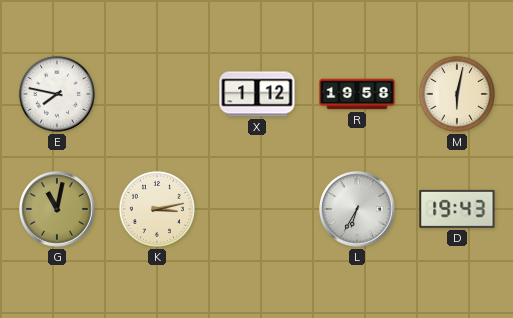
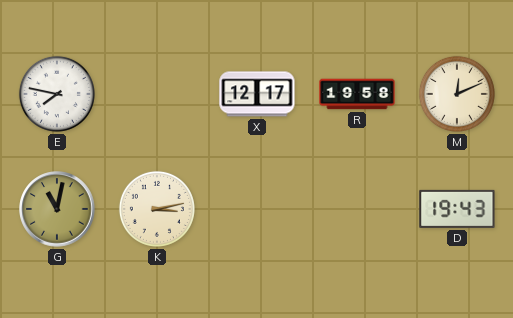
X: 1:12 -> 12:17 (257, 94)
M: 6:02 -> 12:11 (457, 94)
L: 6:35 -> none (357, 209)
